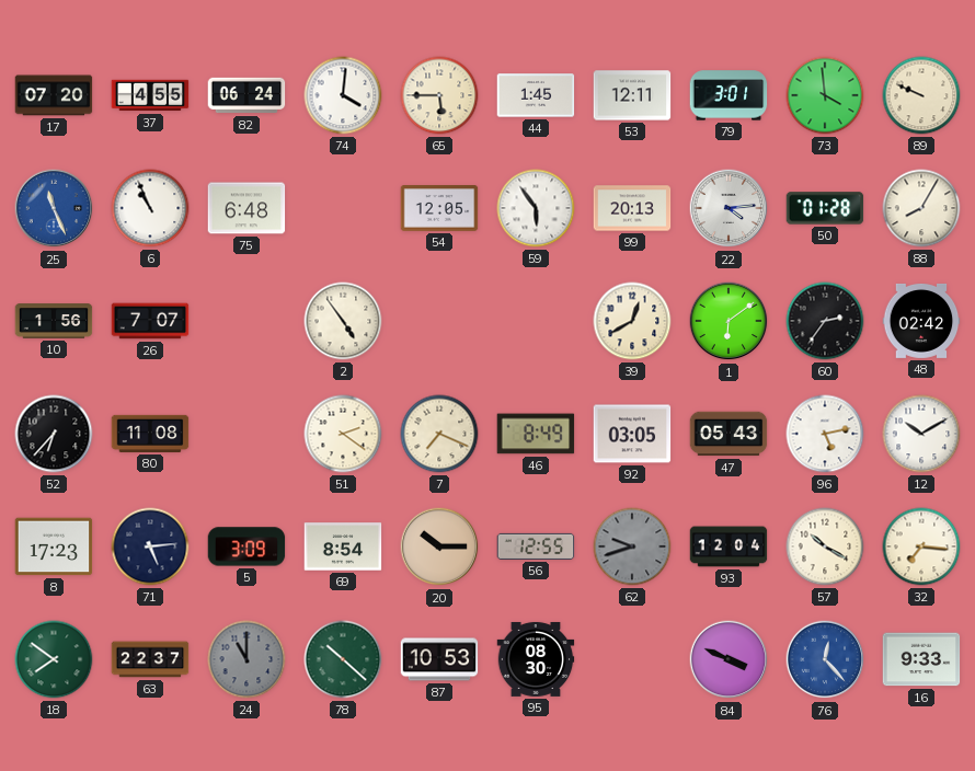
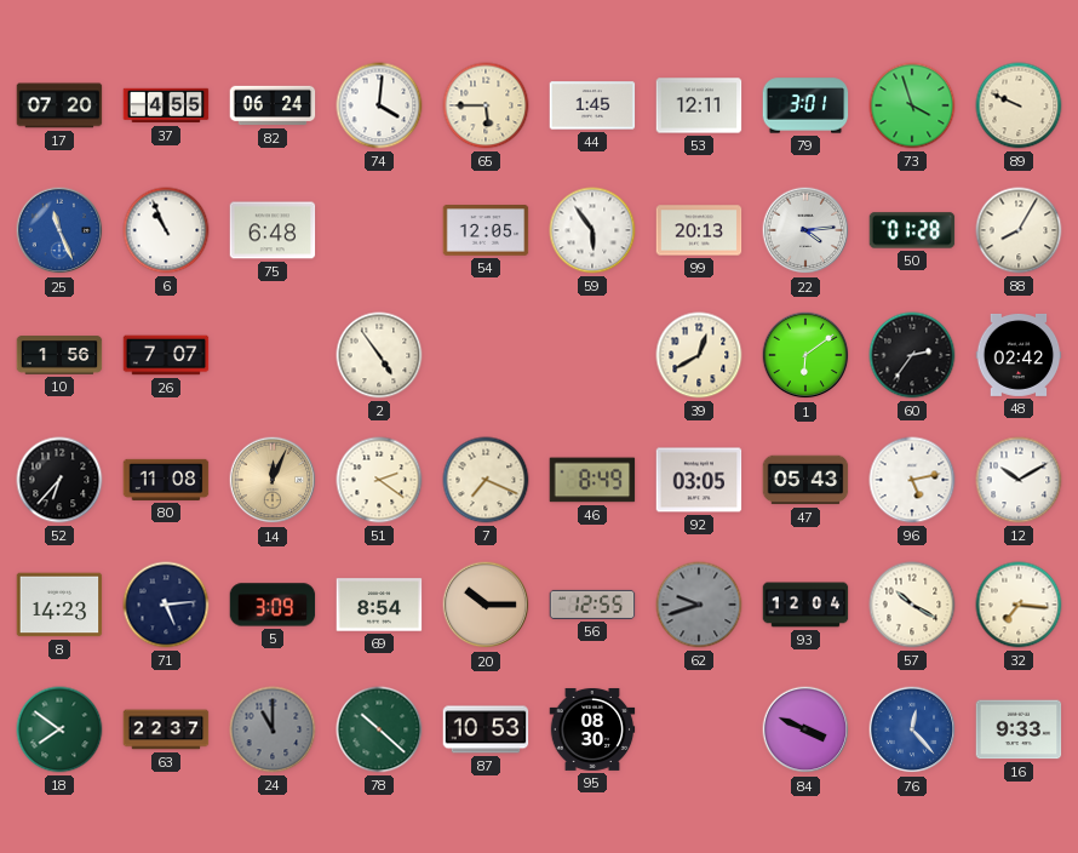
73: 3:59 -> 3:57 (912, 105)
14: none -> 12:04 (273, 480)
8: 17:23 -> 14:23 (59, 605)
